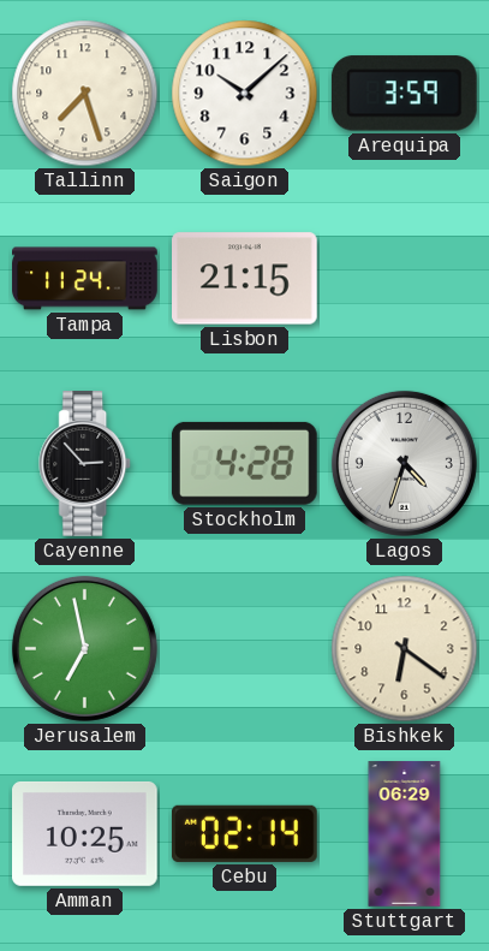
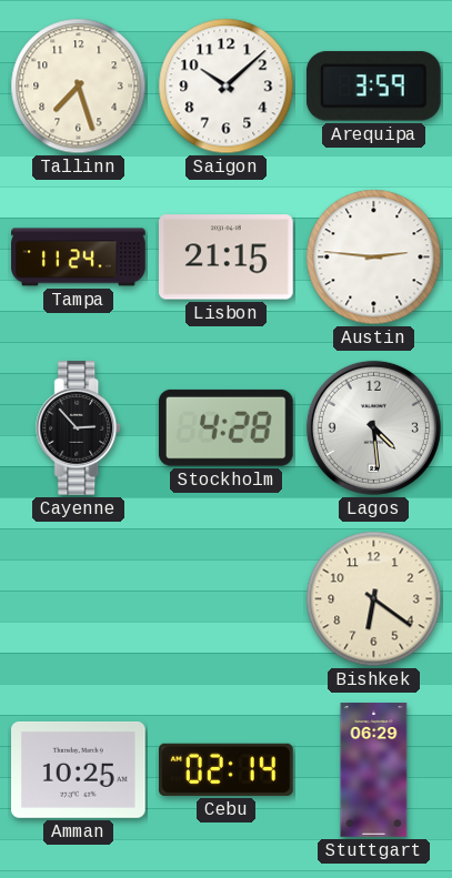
Austin: none -> 2:46 (374, 258)
Lagos: 4:33 -> 4:29 (373, 427)
Jerusalem: 6:58 -> none (84, 648)
